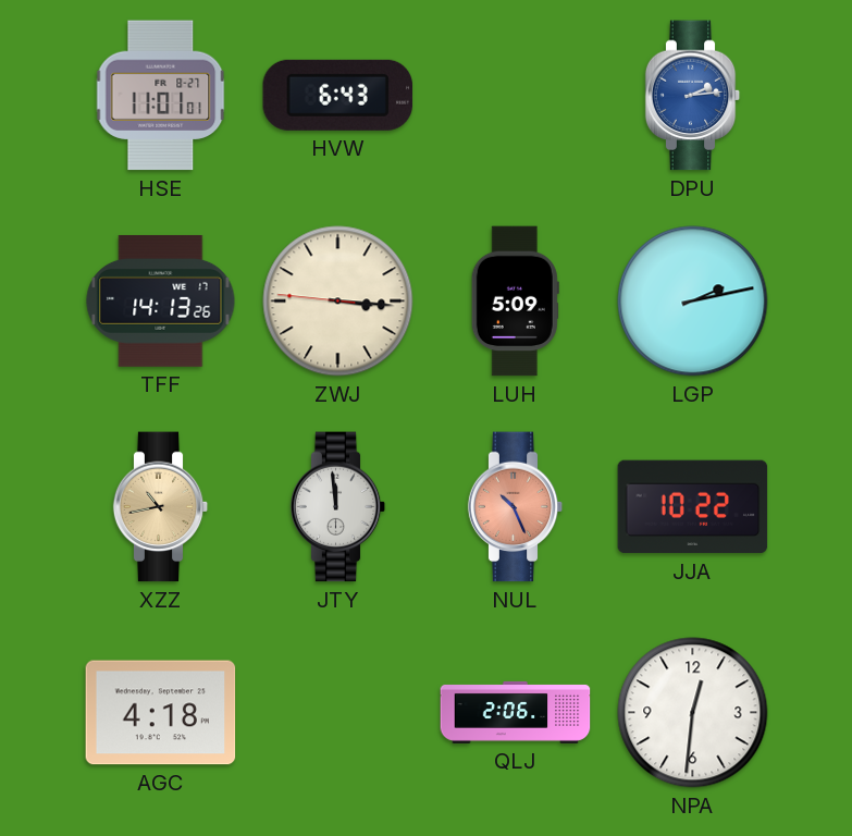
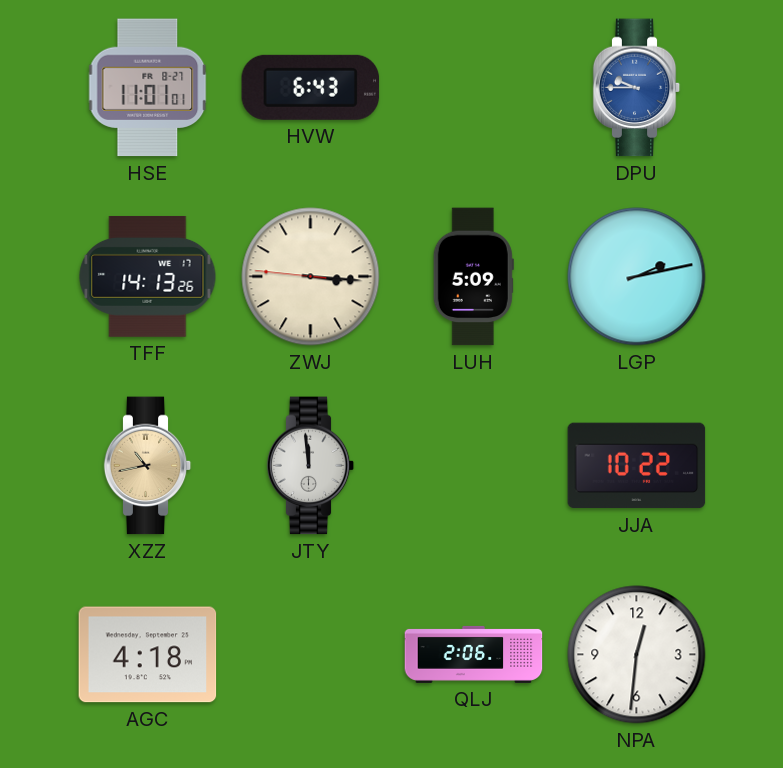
DPU: 2:14 -> 9:45 (637, 88)
NUL: 10:26 -> none (516, 507)
